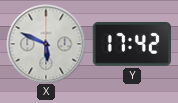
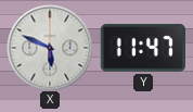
Y: 17:42 -> 11:47 (142, 48)
